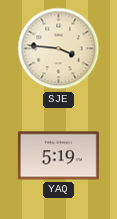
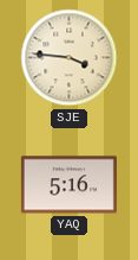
YAQ: 5:19 -> 5:16 (68, 185)
